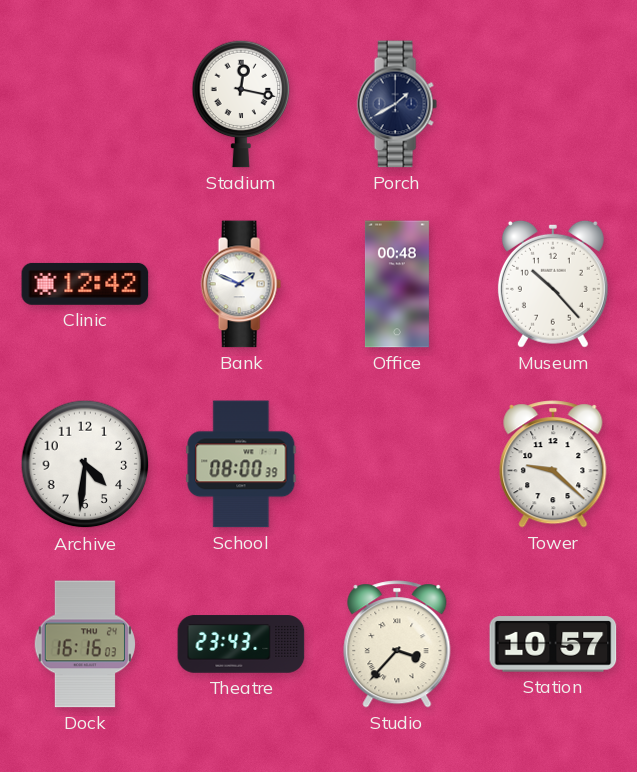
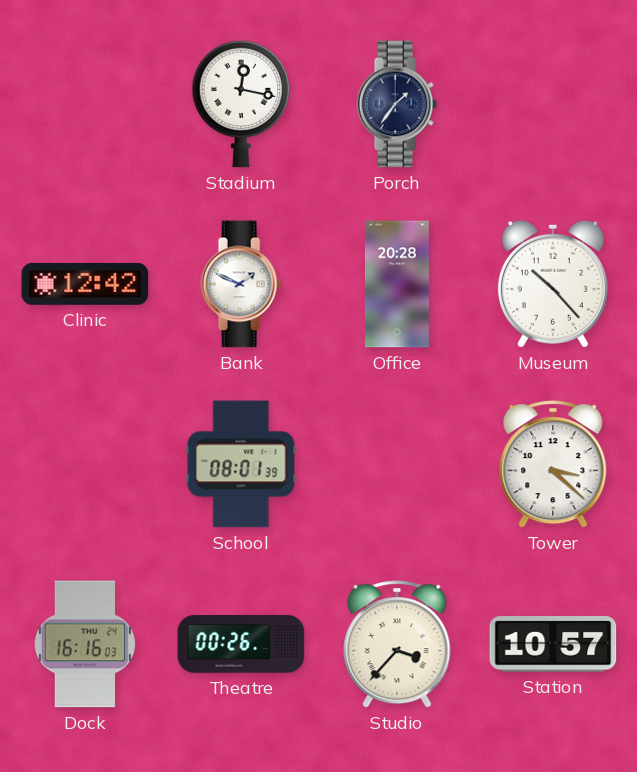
Porch: 1:40 -> 1:36 (397, 104)
Office: 00:48 -> 20:28 (397, 284)
Archive: 4:31 -> none (85, 464)
School: 08:00 -> 08:01 (241, 464)
Tower: 9:22 -> 3:22 (553, 464)
Theatre: 23:43 -> 00:26 (241, 644)
